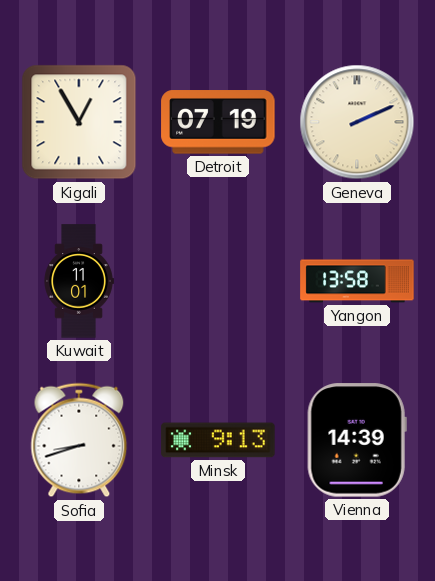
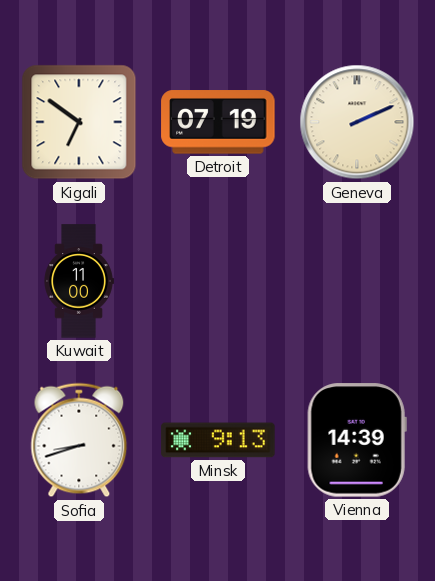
Kigali: 12:55 -> 6:51 (79, 122)
Kuwait: 11:01 -> 11:00 (79, 281)
Yangon: 13:58 -> none (357, 281)
